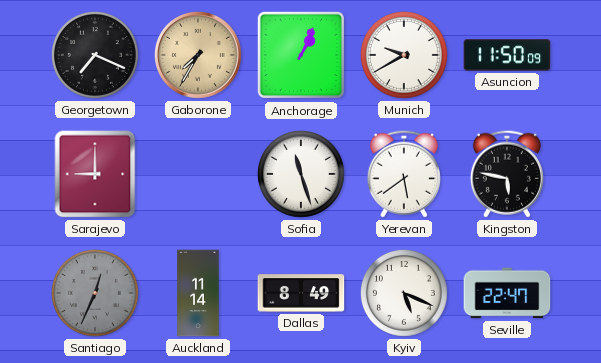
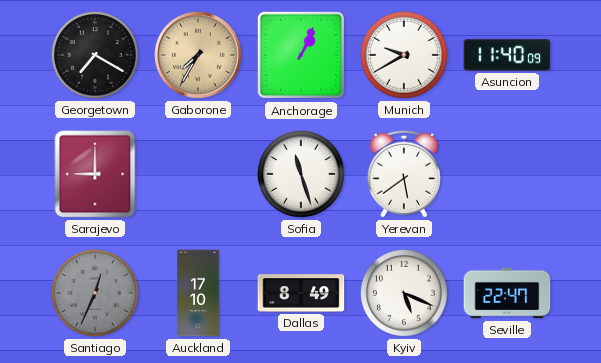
Georgetown: 7:19 -> 7:20 (95, 55)
Asuncion: 11:50 -> 11:40 (507, 55)
Kingston: 5:47 -> none (507, 174)
Auckland: 11:14 -> 17:10 (198, 293)
